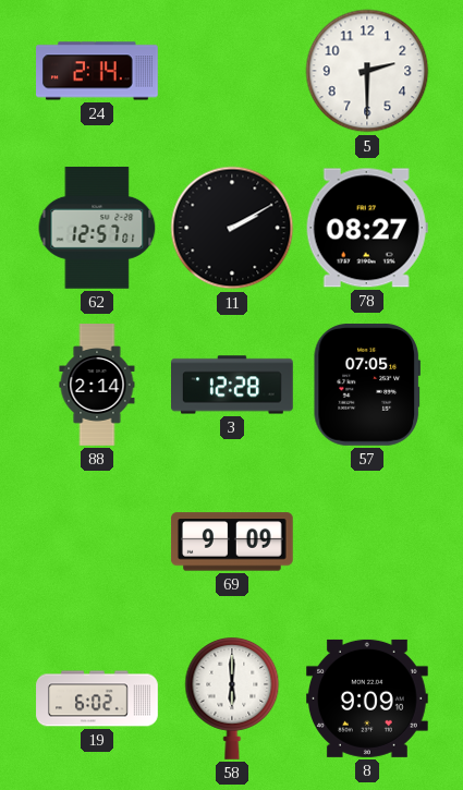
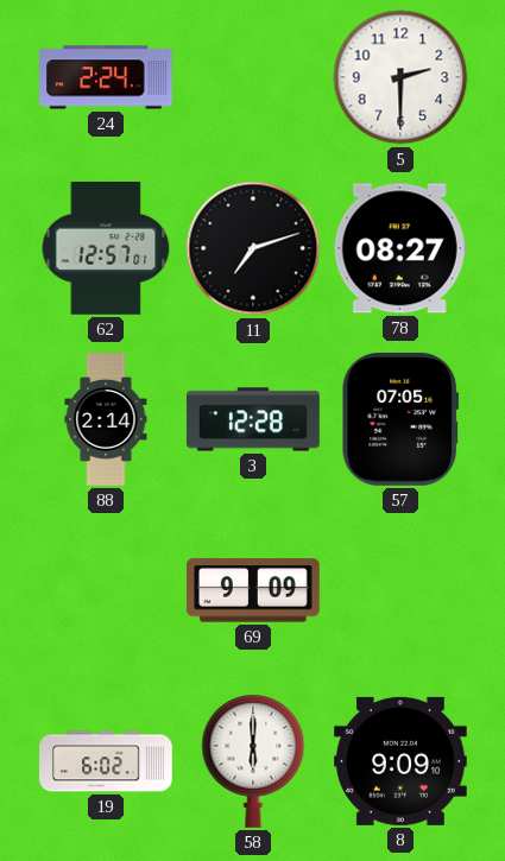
24: 2:14 -> 2:24 (107, 77)
11: 2:10 -> 7:12 (253, 248)
